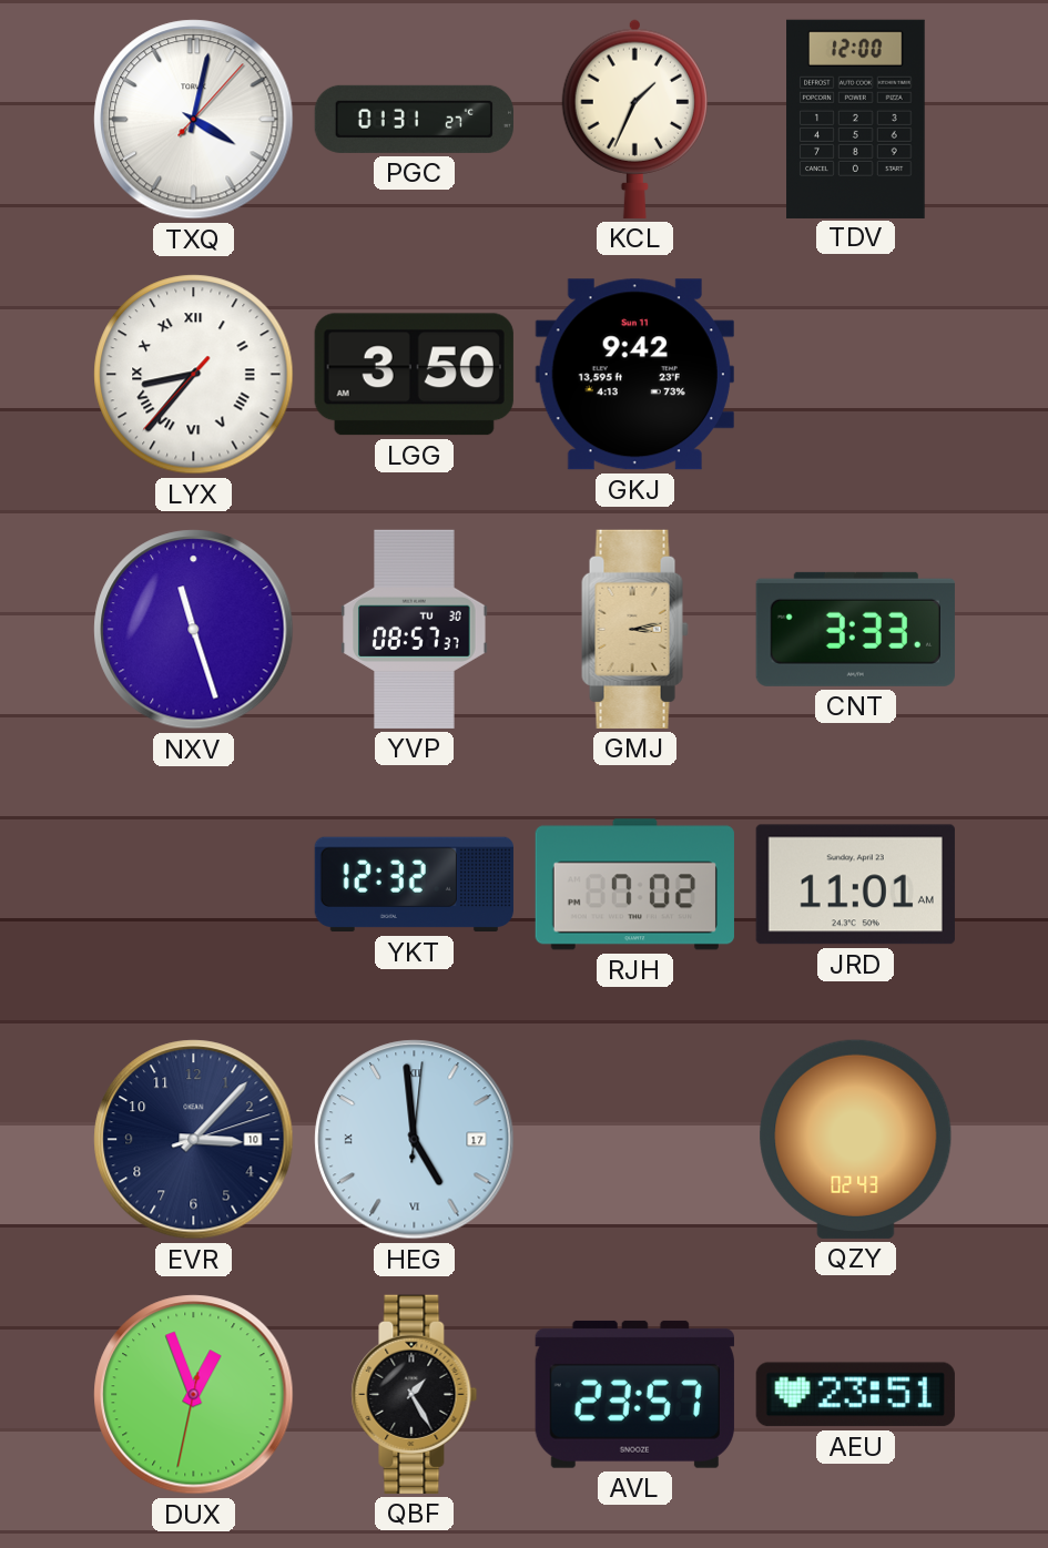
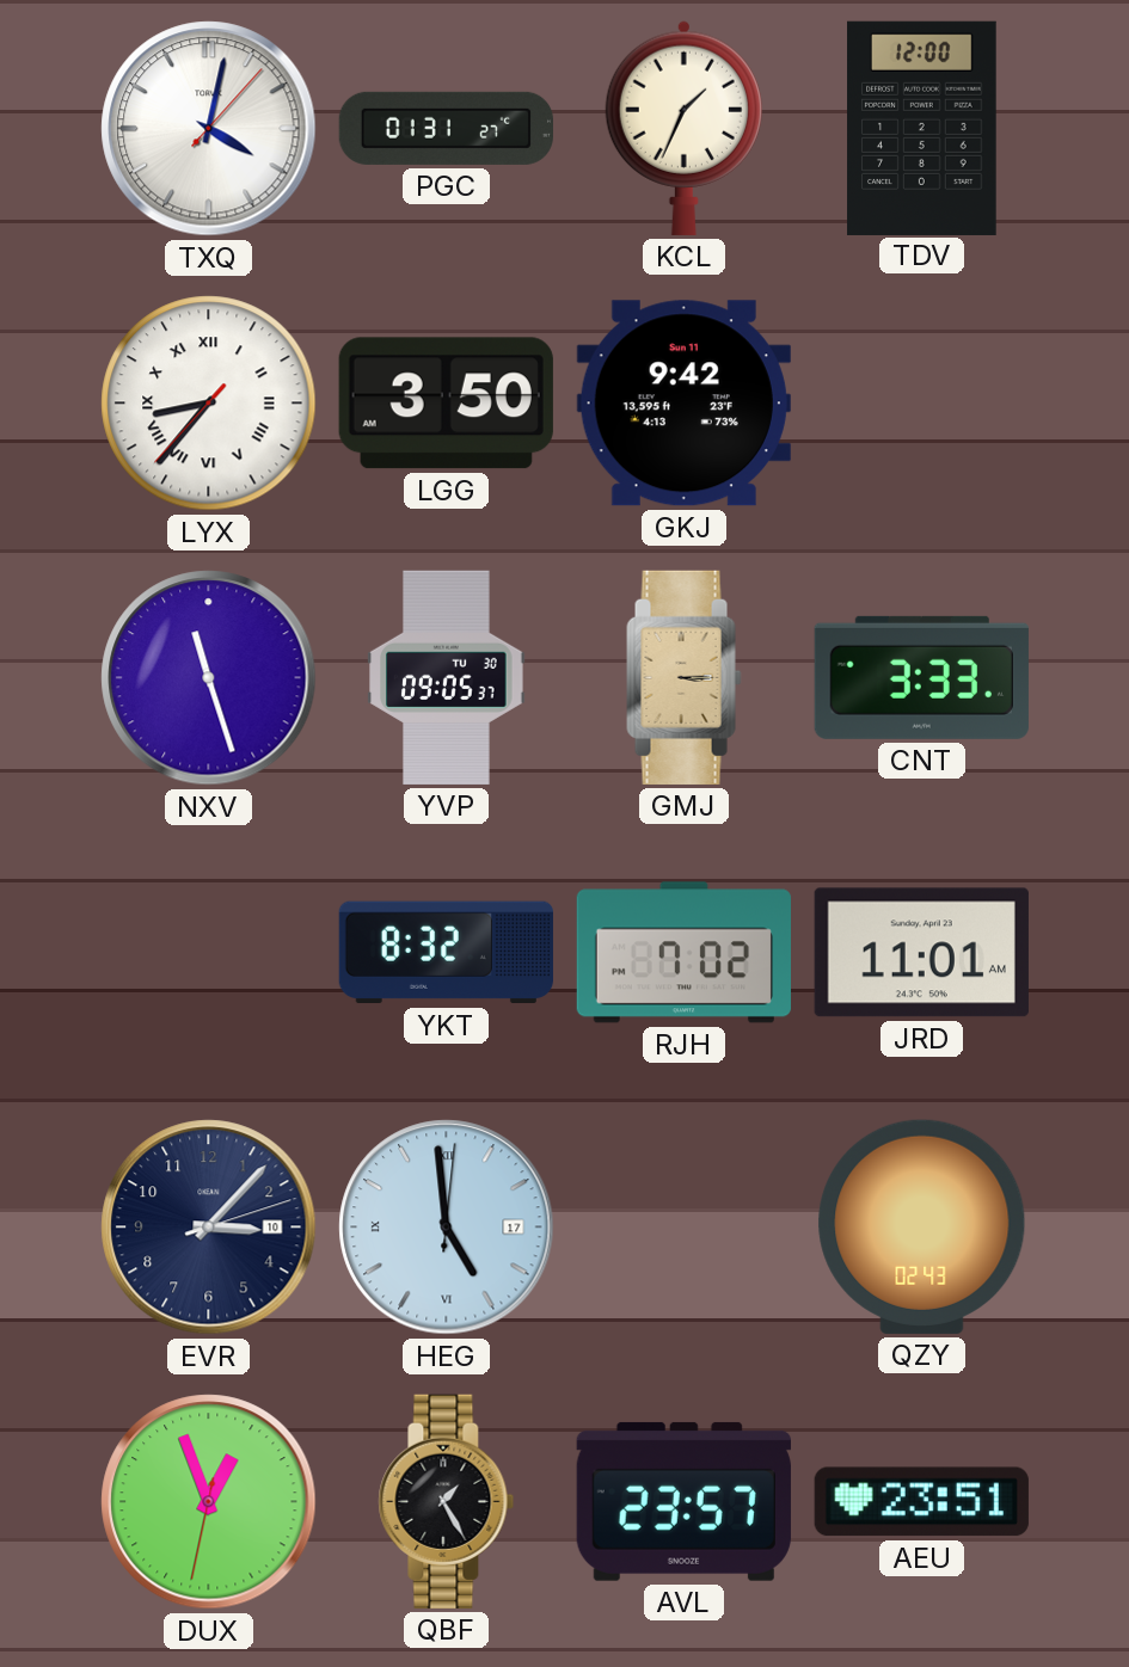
YVP: 08:57 -> 09:05 (447, 677)
GMJ: 3:13 -> 3:15 (685, 677)
YKT: 12:32 -> 8:32 (446, 953)
